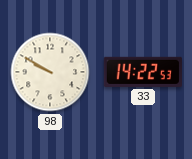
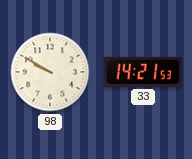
33: 14:22 -> 14:21 (143, 72)
